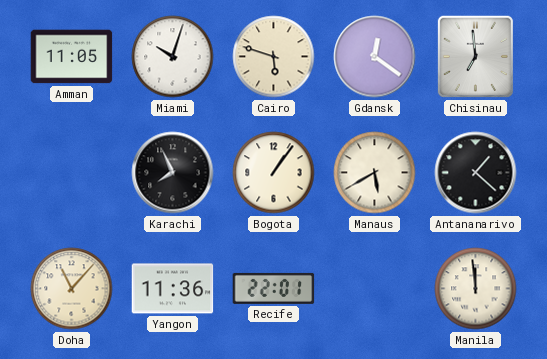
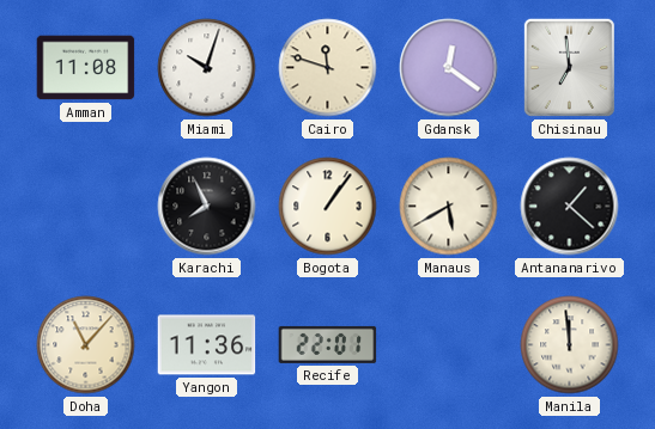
Amman: 11:05 -> 11:08 (86, 68)
Cairo: 5:48 -> 11:48 (328, 68)
